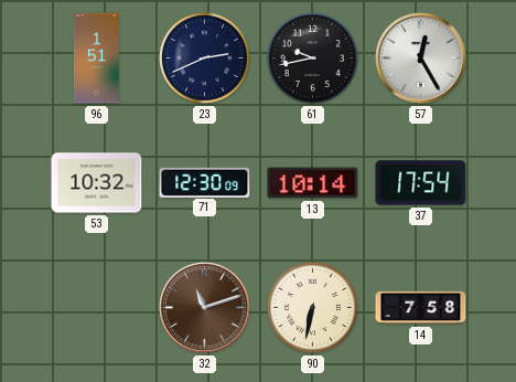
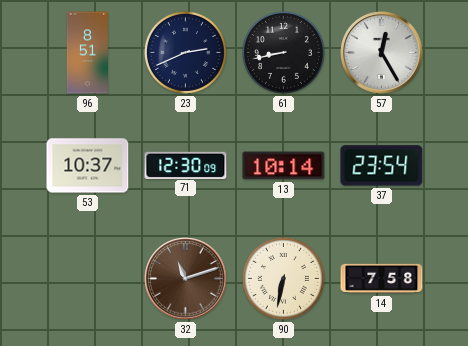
96: 1:51 -> 8:51 (87, 53)
61: 9:43 -> 8:43 (283, 52)
53: 10:32 -> 10:37 (88, 166)
37: 17:54 -> 23:54 (382, 166)
